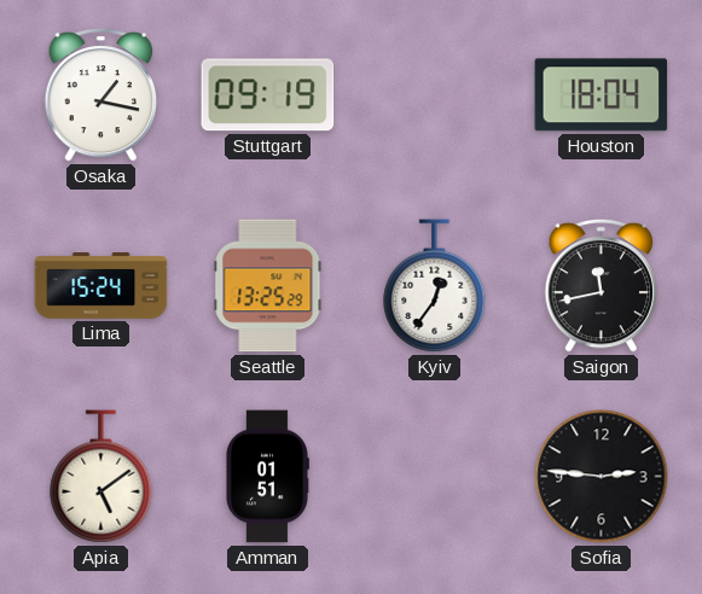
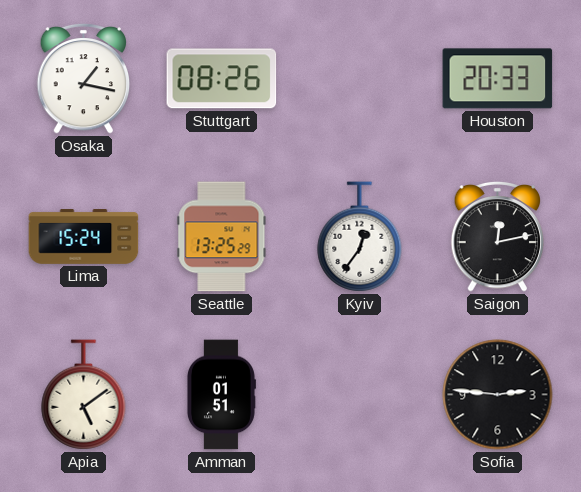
Stuttgart: 09:19 -> 08:26 (222, 79)
Houston: 18:04 -> 20:33 (498, 79)
Saigon: 11:43 -> 12:13 (498, 236)
